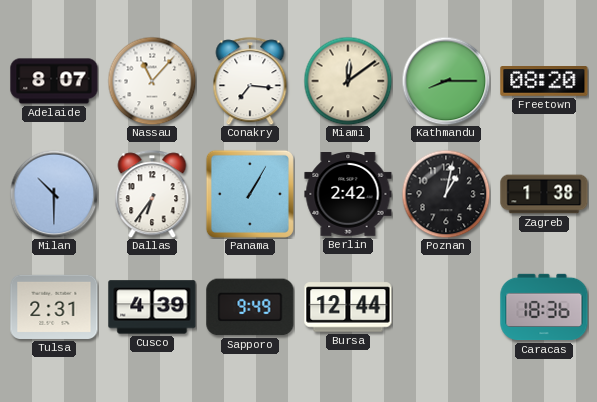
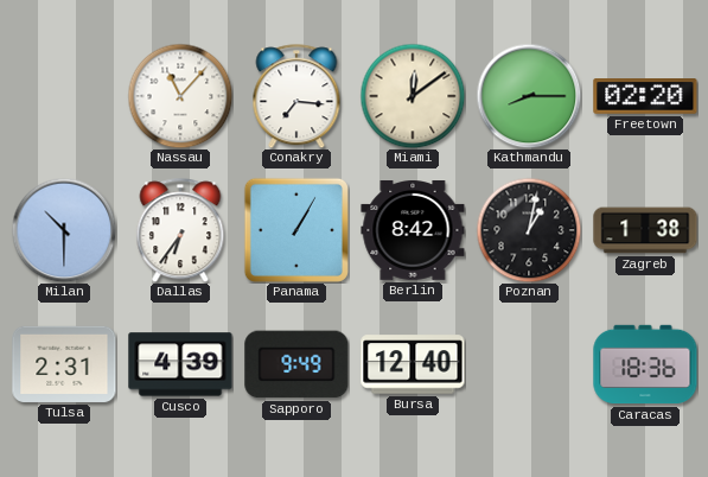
Adelaide: 8:07 -> none (54, 81)
Freetown: 08:20 -> 02:20 (645, 96)
Berlin: 2:42 -> 8:42 (413, 231)
Bursa: 12:44 -> 12:40 (413, 364)
